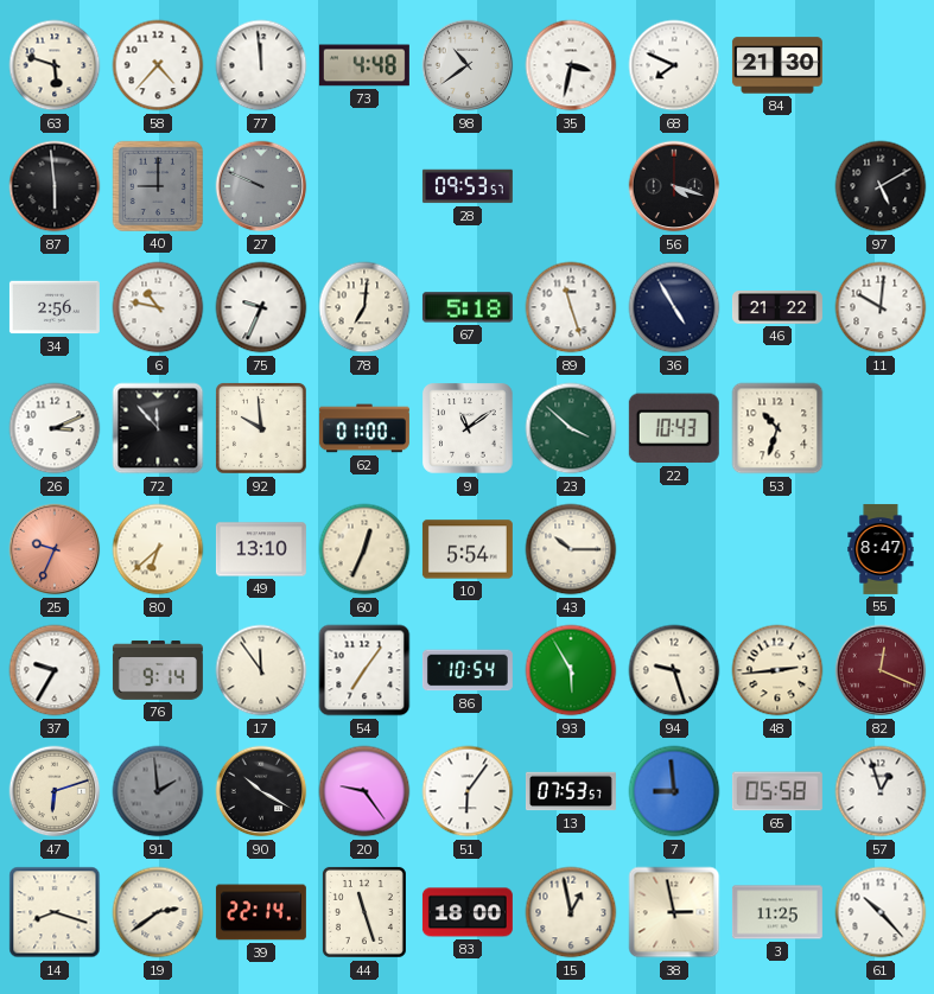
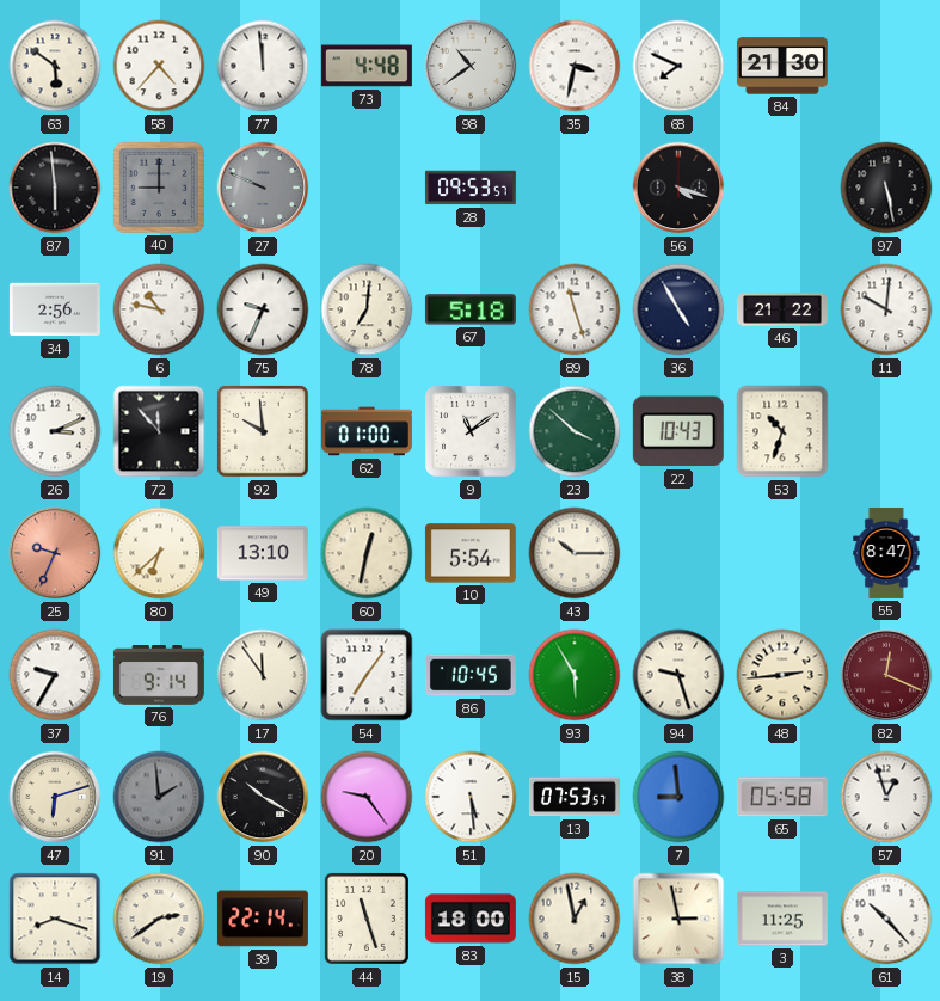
63: 5:48 -> 5:51 (55, 66)
97: 5:10 -> 5:28 (886, 188)
60: 12:34 -> 12:32 (367, 553)
86: 10:54 -> 10:45 (471, 675)
51: 6:06 -> 5:29 (471, 797)
